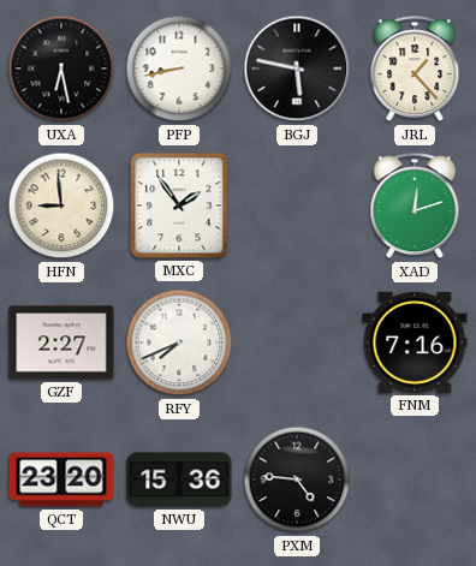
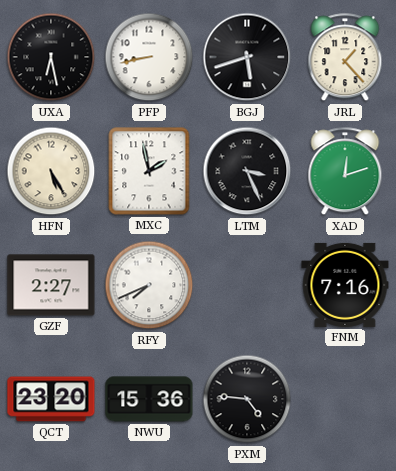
BGJ: 5:47 -> 5:42 (247, 57)
HFN: 8:59 -> 5:25 (51, 171)
MXC: 1:54 -> 1:58 (149, 171)
LTM: none -> 3:26 (247, 171)
